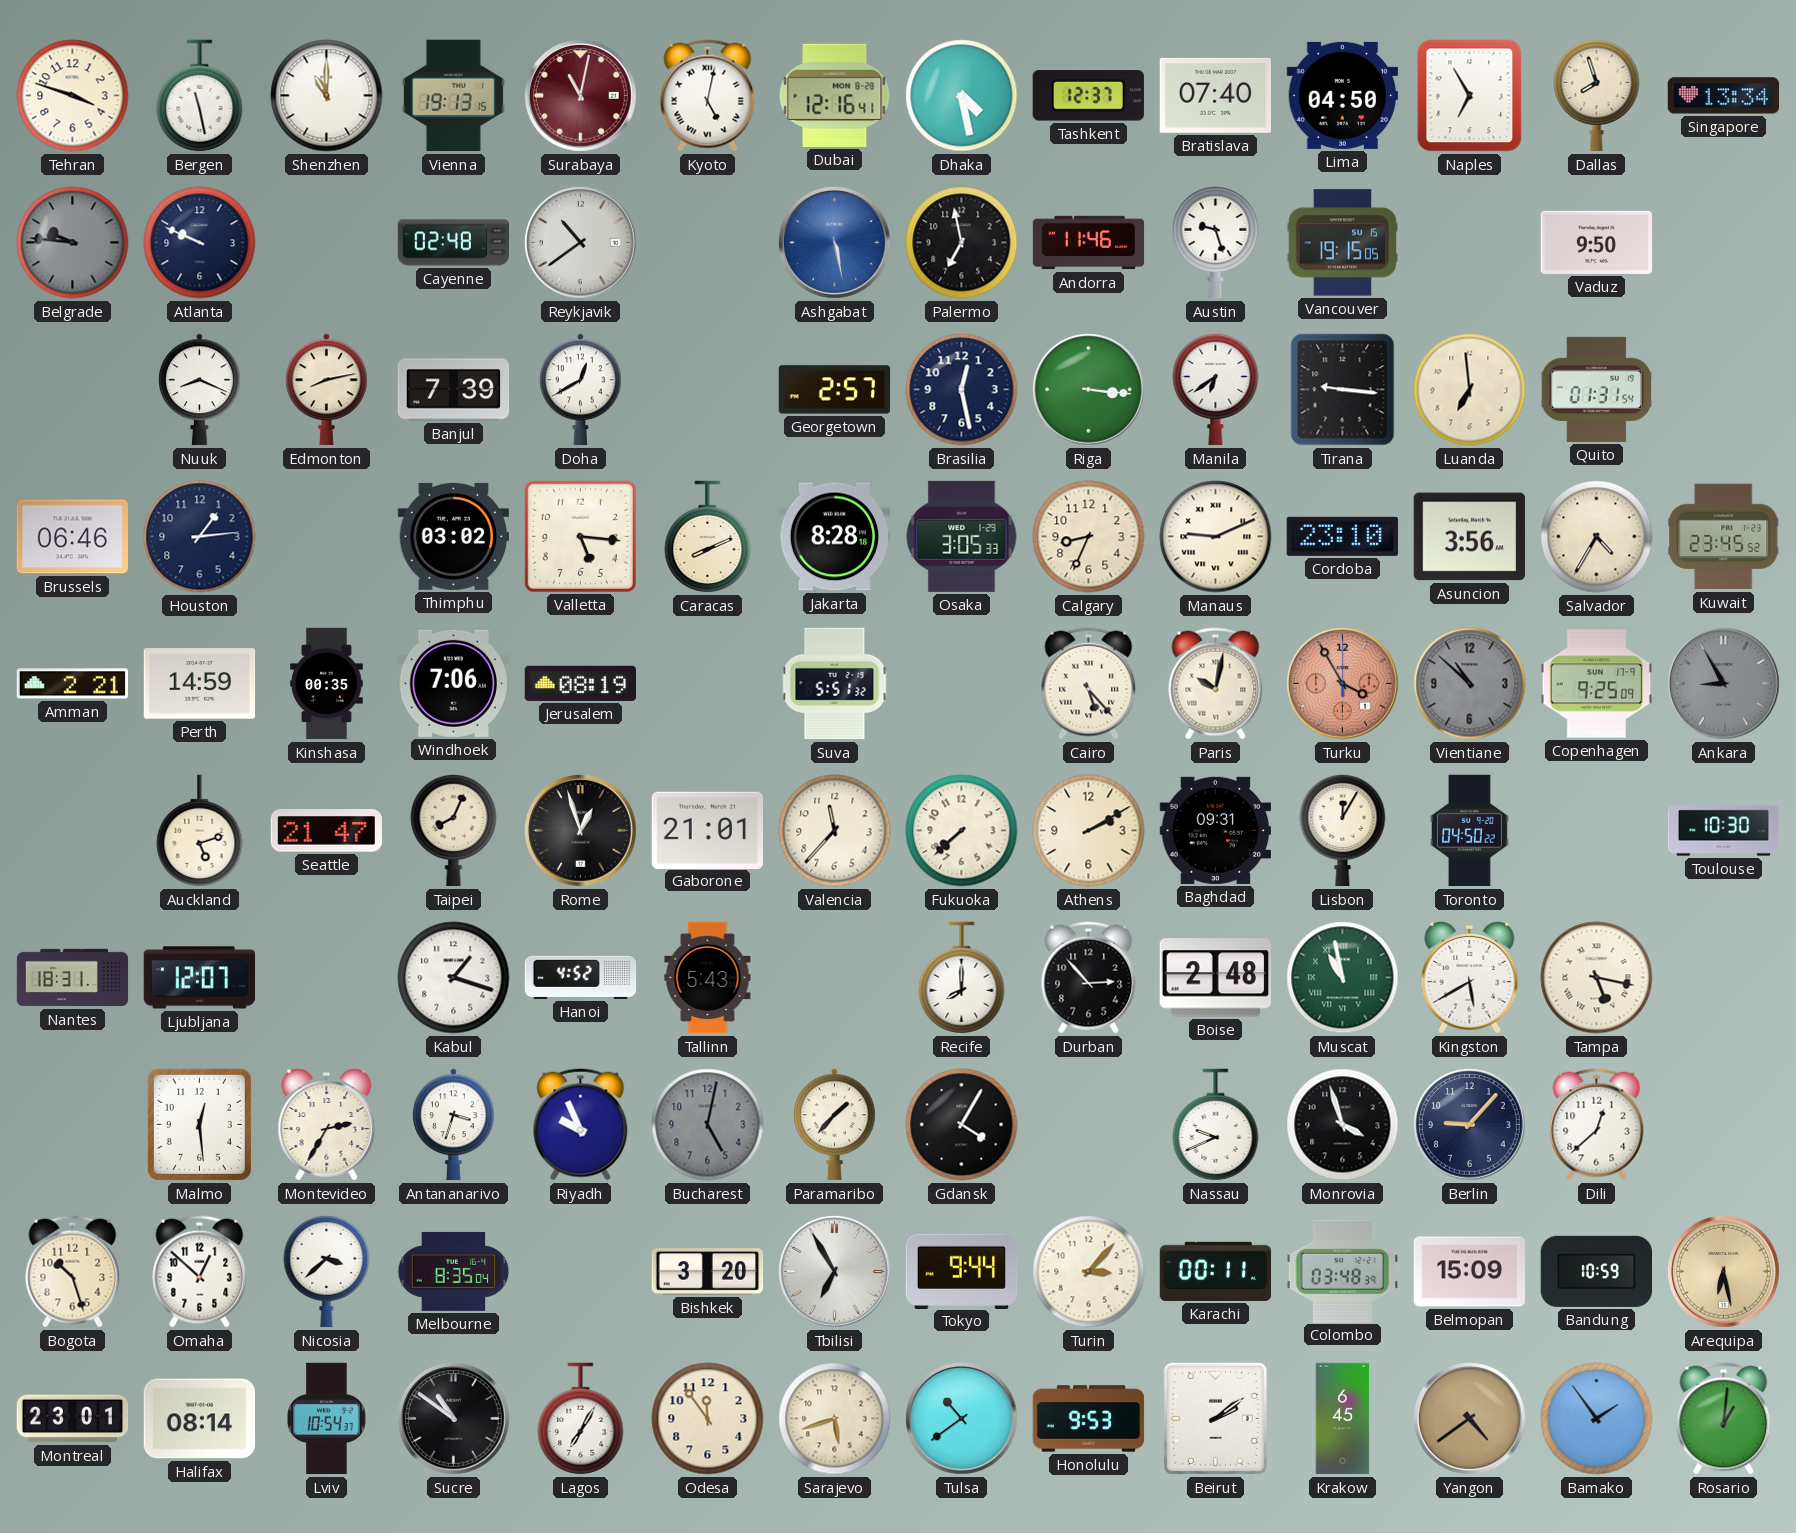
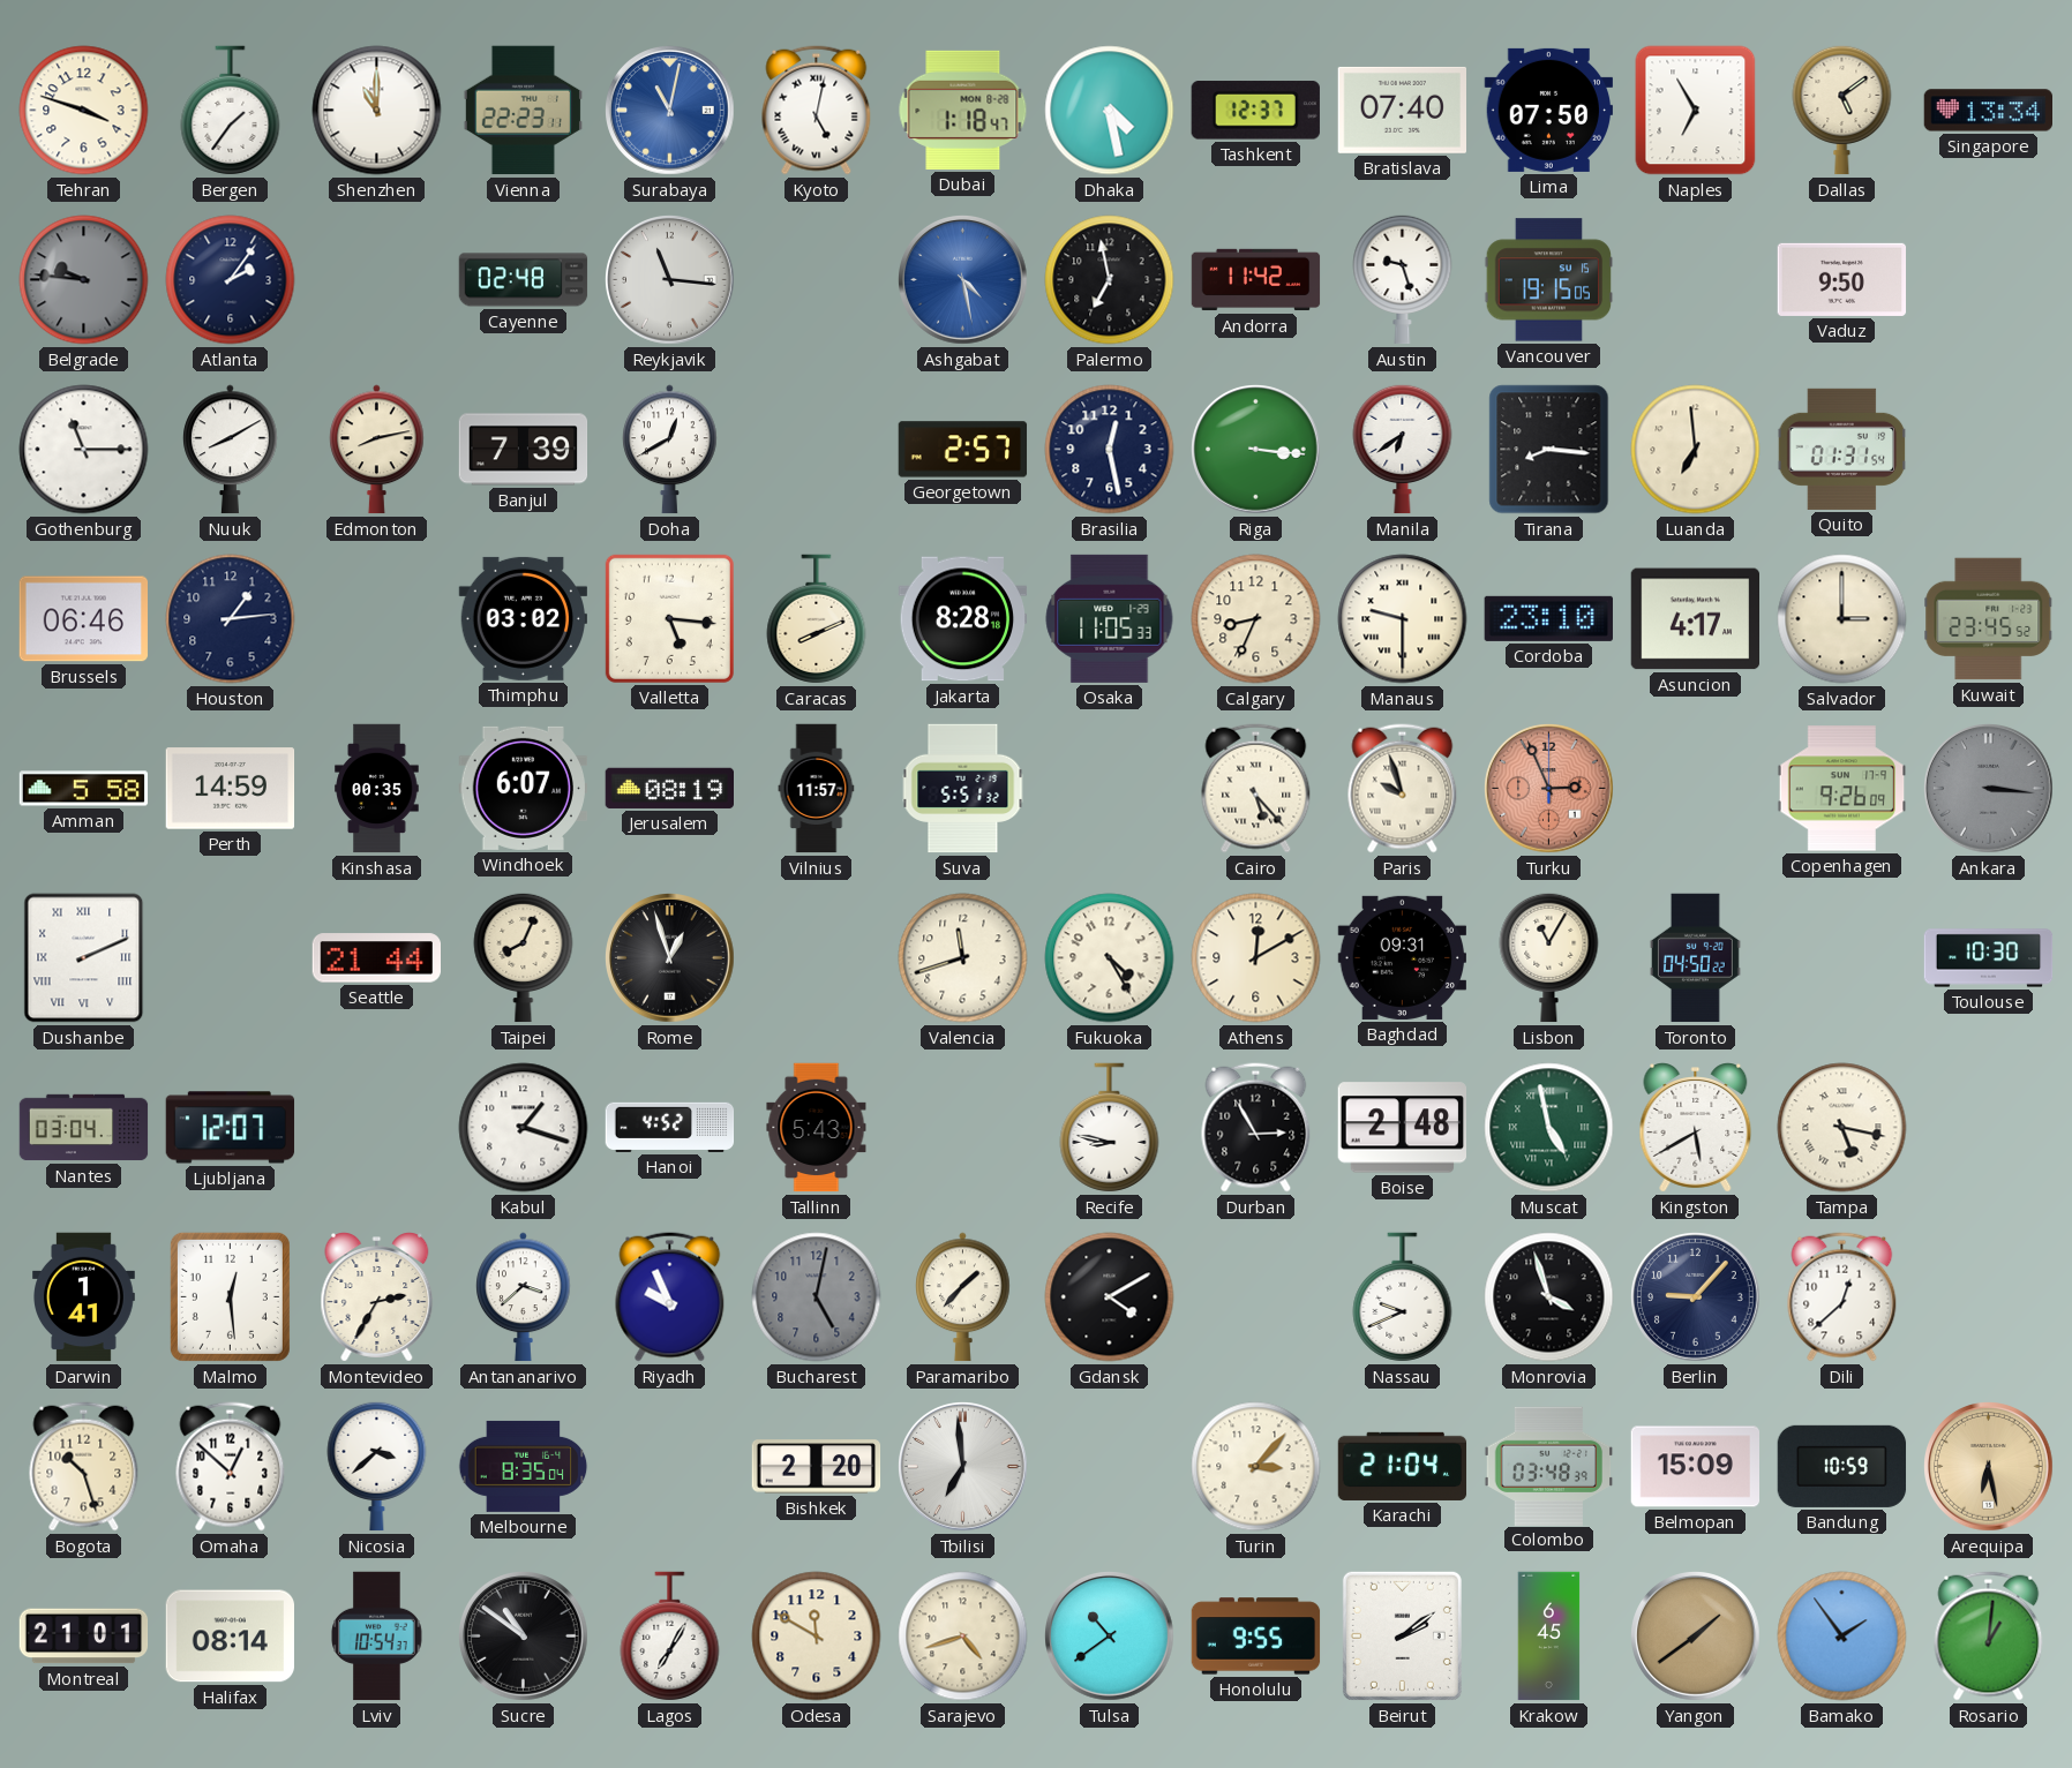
Bergen: 11:28 -> 1:36 (231, 111)
Vienna: 19:13 -> 22:23 (523, 111)
Surabaya dial: burgundy -> blue (670, 111)
Dubai: 12:16 -> 1:18 (963, 110)
Lima: 04:50 -> 07:50 (1548, 110)
Dallas: 7:57 -> 5:09 (1842, 110)
Atlanta: 9:49 -> 2:06 (231, 280)
Reykjavik: 10:39 -> 11:16 (670, 280)
Ashgabat: 5:28 -> 4:28 (963, 280)
Andorra: 11:46 -> 11:42 (1256, 280)
Gothenburg: none -> 11:15 (84, 450)
Nuuk: 8:19 -> 8:10 (231, 450)
Tirana: 9:16 -> 8:16 (1549, 450)
Osaka: 3:05 -> 11:05 (1110, 618)
Manaus: 9:11 -> 9:30 (1403, 619)
Asuncion: 3:56 -> 4:17 (1695, 619)
Salvador: 4:35 -> 3:00 (1842, 619)
Amman: 2:21 -> 5:58 (84, 789)
Windhoek: 7:06 -> 6:07 (523, 788)
Vilnius: none -> 11:57 (817, 789)
Paris: 10:02 -> 9:57 (1403, 789)
Turku: 3:55 -> 2:56 (1549, 789)
Vientiane: 10:52 -> none (1470, 684)
Copenhagen: 9:25 -> 9:26 (1842, 789)
Ankara: 8:55 -> 3:16 (1989, 789)
Dushanbe: none -> 2:11 (84, 958)
Auckland: 5:12 -> none (200, 831)
Seattle: 21:47 -> 21:44 (376, 958)
Gaborone: 21:01 -> none (707, 830)
Valencia: 11:37 -> 11:42 (963, 958)
Fukuoka: 7:38 -> 4:25 (1110, 958)
Athens: 2:10 -> 12:10 (1256, 958)
Lisbon: 12:05 -> 11:05 (1549, 957)
Nantes: 18:31 -> 03:04 (84, 1128)
Recife: 8:00 -> 8:47 (1110, 1128)
Durban: 2:53 -> 2:55 (1256, 1128)
Muscat: 10:58 -> 4:58 (1549, 1128)
Darwin: none -> 1:41 (84, 1297)
Antananarivo: 3:33 -> 3:38 (524, 1297)
Gdansk: 4:05 -> 4:10 (1110, 1297)
Bishkek: 3:20 -> 2:20 (817, 1467)
Tbilisi: 6:55 -> 6:59 (963, 1467)
Tokyo: 9:44 -> none (962, 1271)
Karachi: 00:11 -> 21:04 (1403, 1466)
Montreal: 23:01 -> 21:01 (84, 1637)
Odesa: 11:54 -> 11:50 (817, 1637)
Sarajevo: 5:42 -> 4:42 (963, 1637)
Honolulu: 9:53 -> 9:55 (1256, 1637)
Yangon: 4:39 -> 1:39 (1696, 1637)
